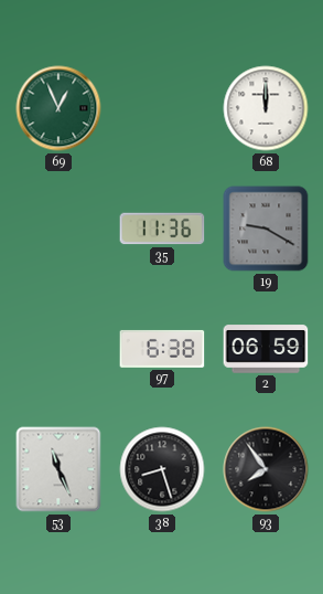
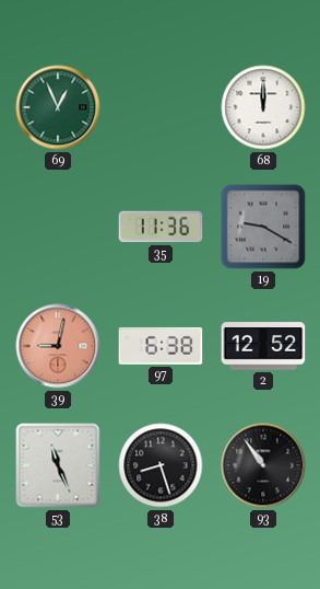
39: none -> 9:02 (58, 346)
2: 06:59 -> 12:52 (263, 346)
93: 7:54 -> 10:54 (263, 465)
